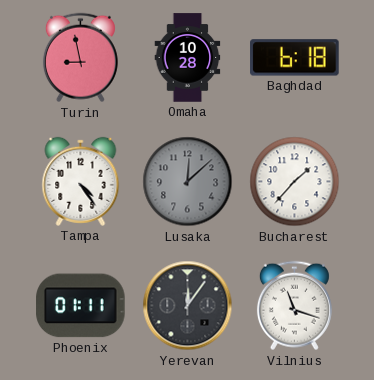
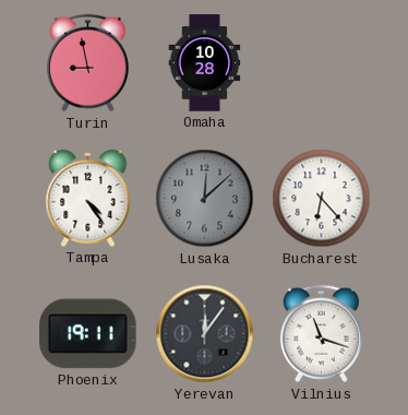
Baghdad: 6:18 -> none (295, 58)
Bucharest: 1:37 -> 6:23 (322, 199)
Phoenix: 01:11 -> 19:11 (88, 334)
